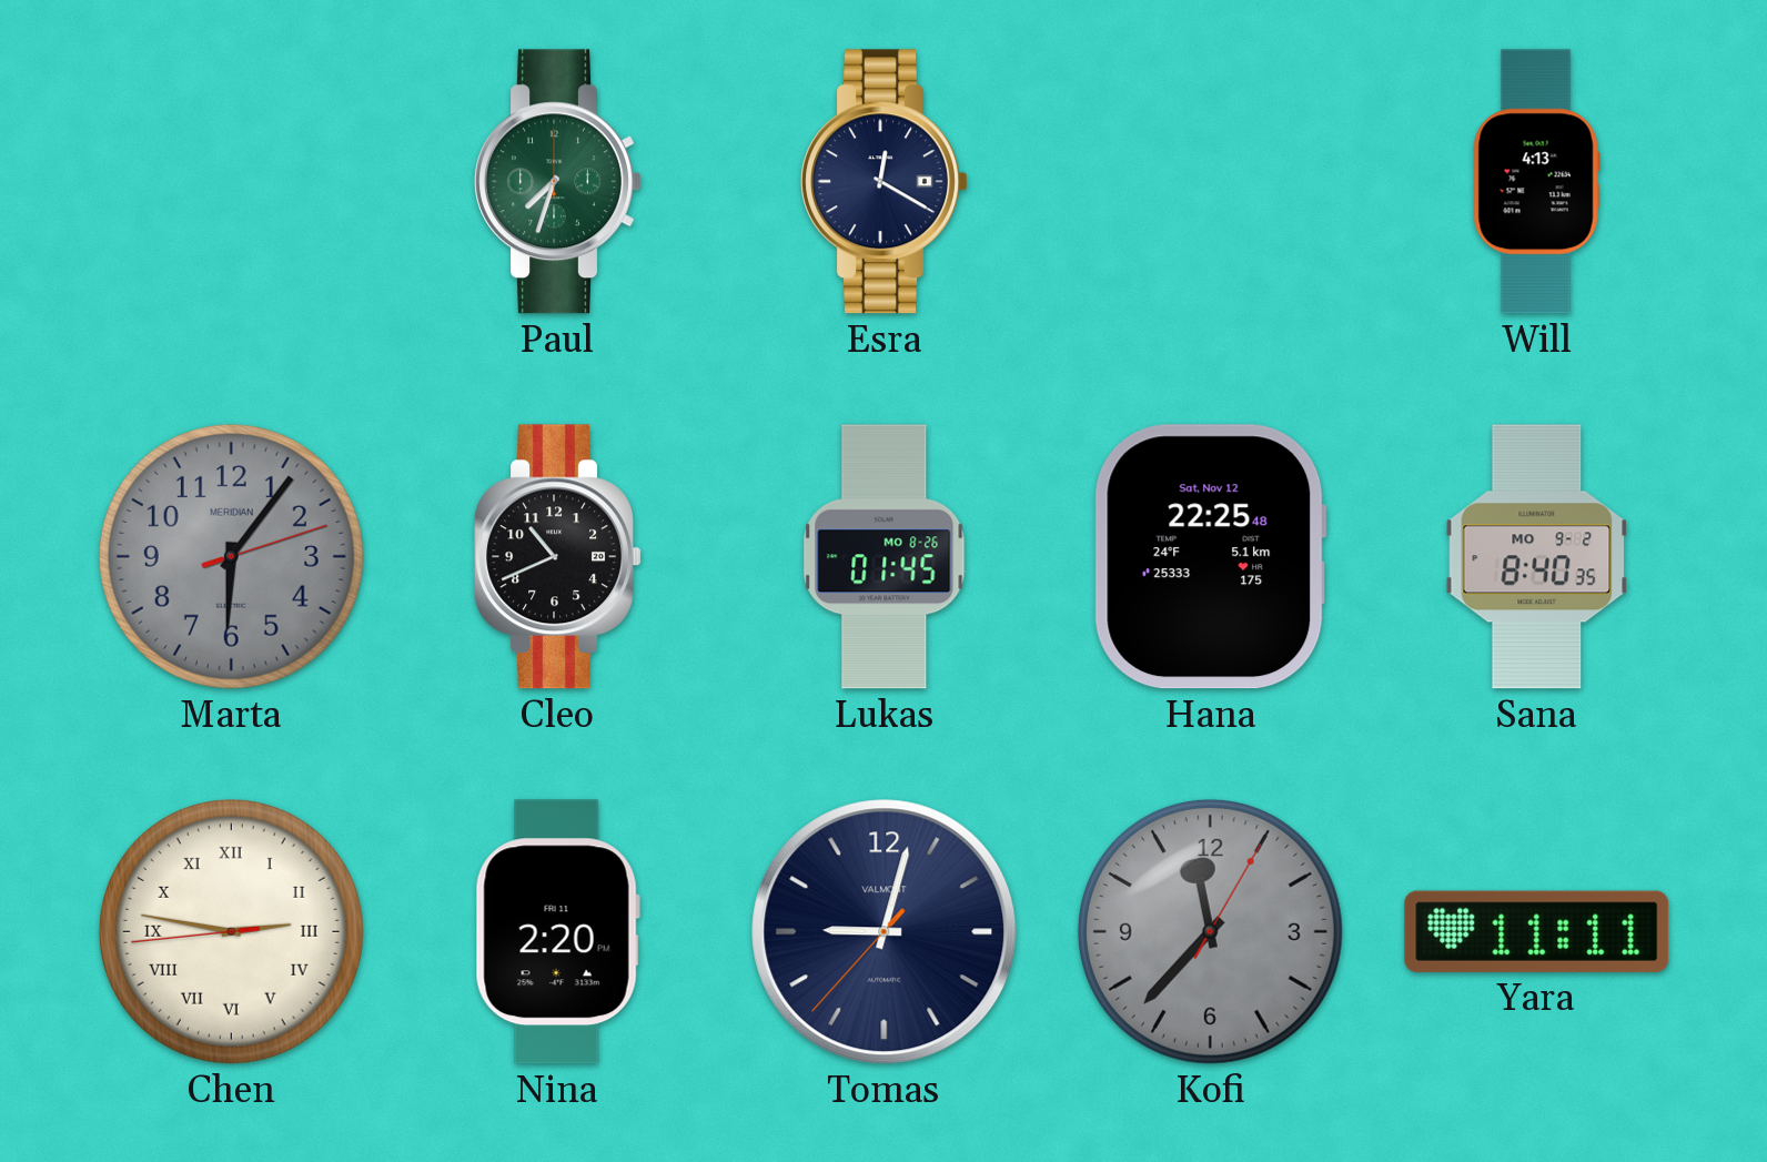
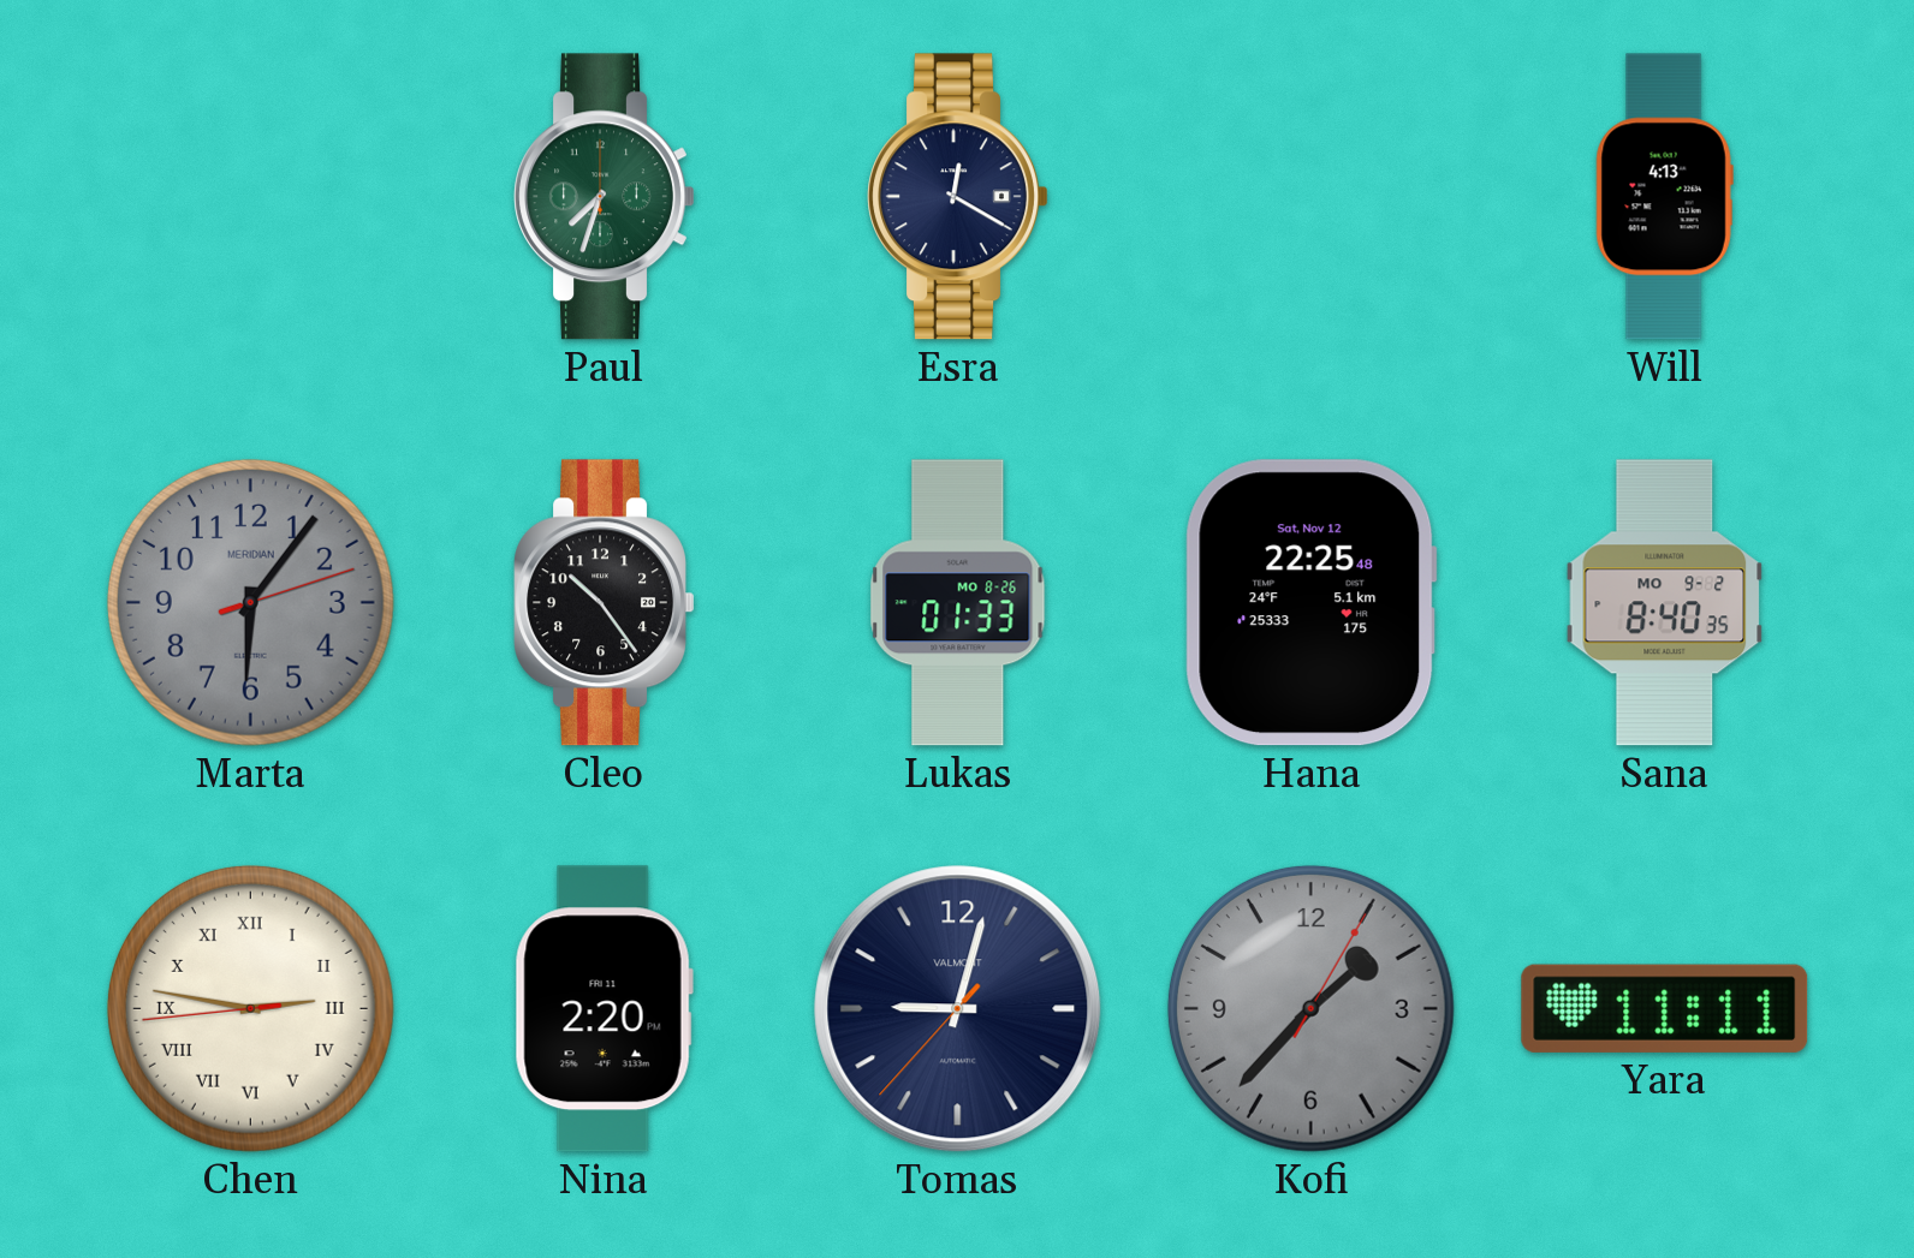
Cleo: 10:41 -> 10:24 (605, 603)
Lukas: 01:45 -> 01:33 (958, 603)
Kofi: 11:37 -> 1:37 (1310, 1008)
